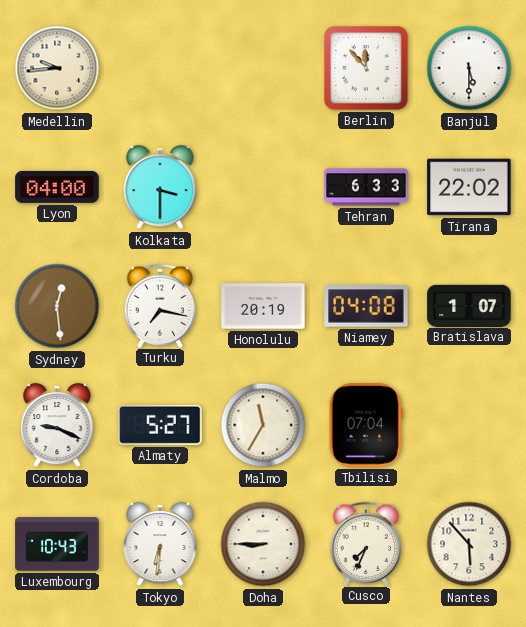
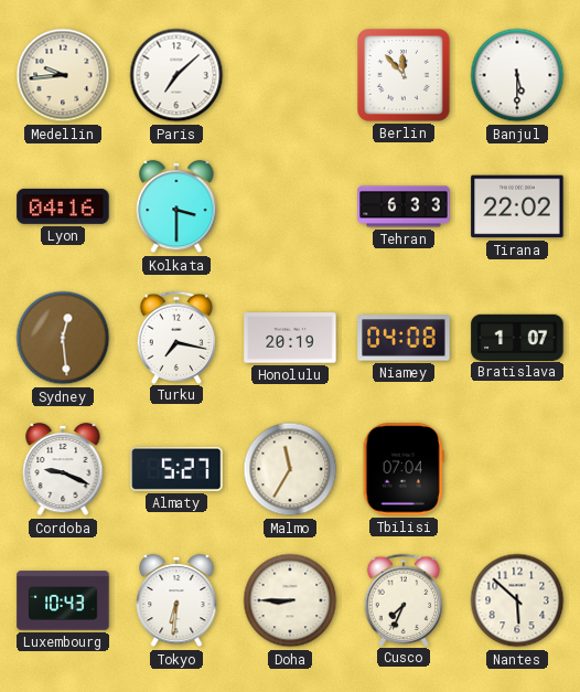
Paris: none -> 7:08 (176, 75)
Lyon: 04:00 -> 04:16 (63, 206)
Nantes: 5:53 -> 5:52 (517, 600)
